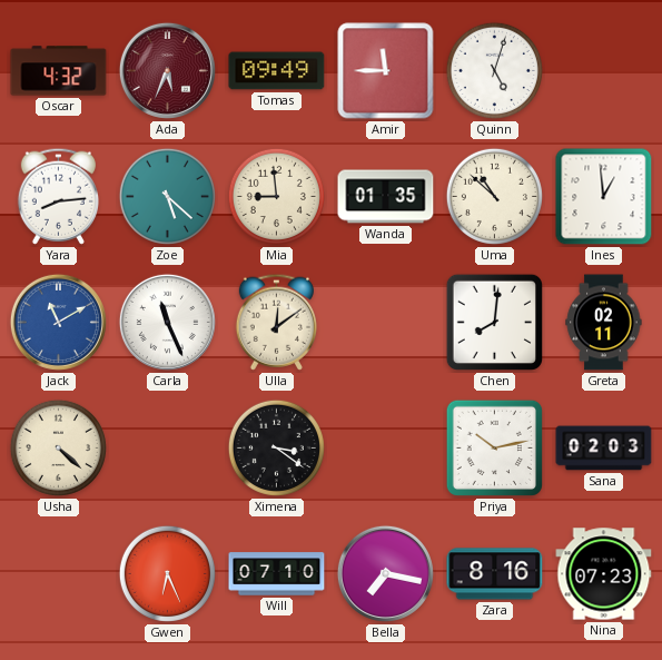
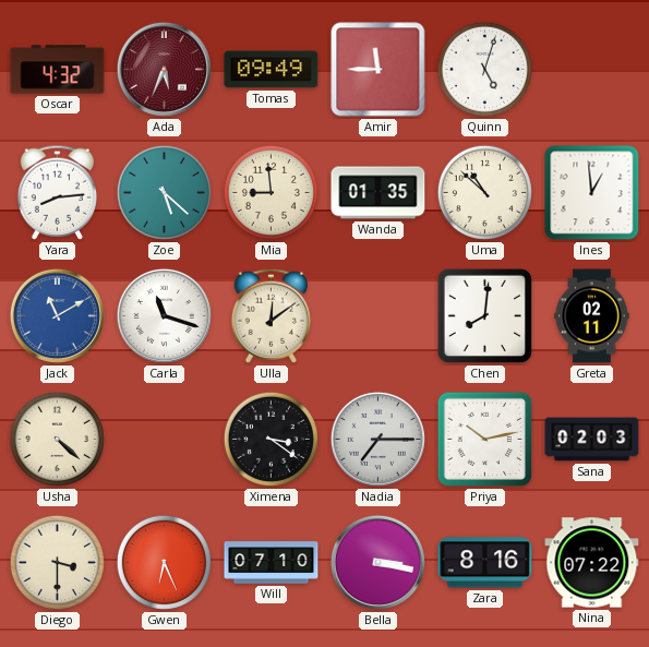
Carla: 11:26 -> 11:18 (164, 315)
Nadia: none -> 7:15 (377, 439)
Diego: none -> 3:30 (57, 562)
Bella: 7:17 -> 3:17 (377, 562)
Nina: 07:23 -> 07:22 (592, 563)
